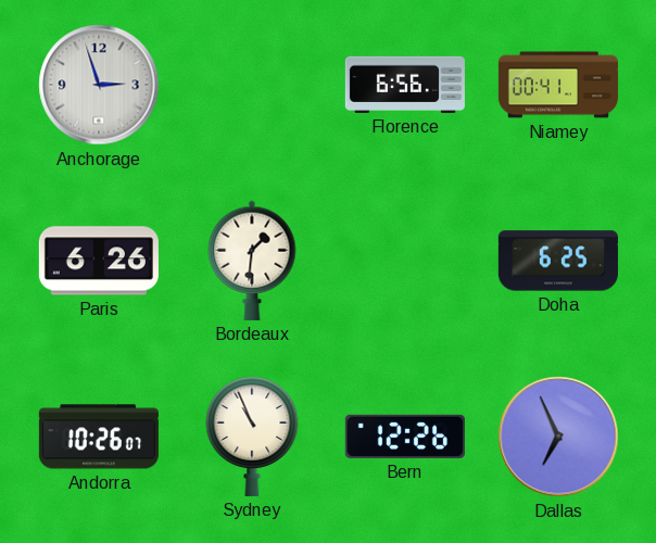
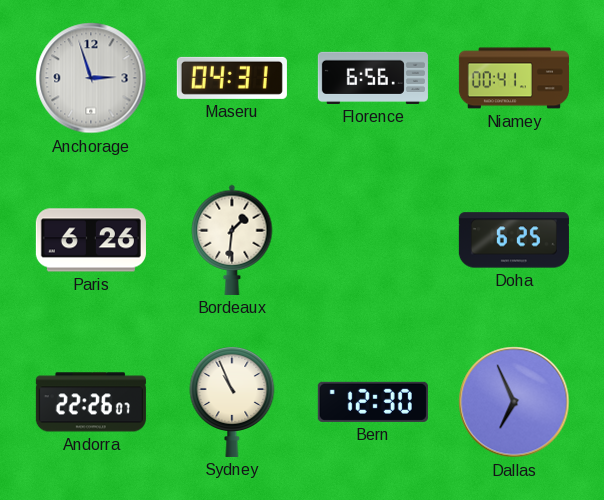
Maseru: none -> 04:31 (232, 78)
Andorra: 10:26 -> 22:26 (91, 402)
Bern: 12:26 -> 12:30 (373, 402)
